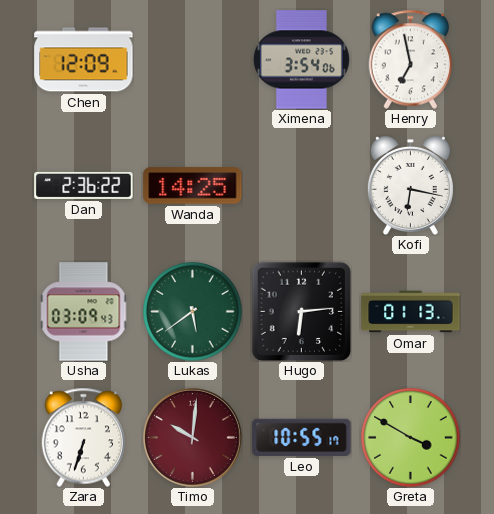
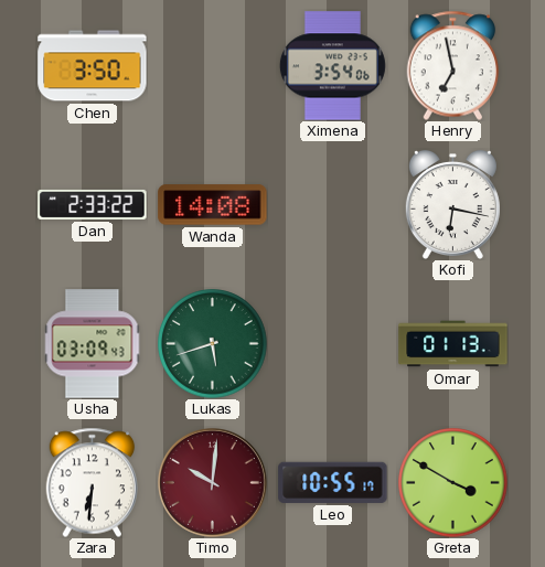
Chen: 12:09 -> 3:50 (93, 66)
Dan: 2:36 -> 2:33 (93, 204)
Wanda: 14:25 -> 14:08 (213, 205)
Lukas: 5:39 -> 5:42 (213, 344)
Hugo: 6:14 -> none (301, 311)
Zara: 6:33 -> 6:31 (93, 482)
